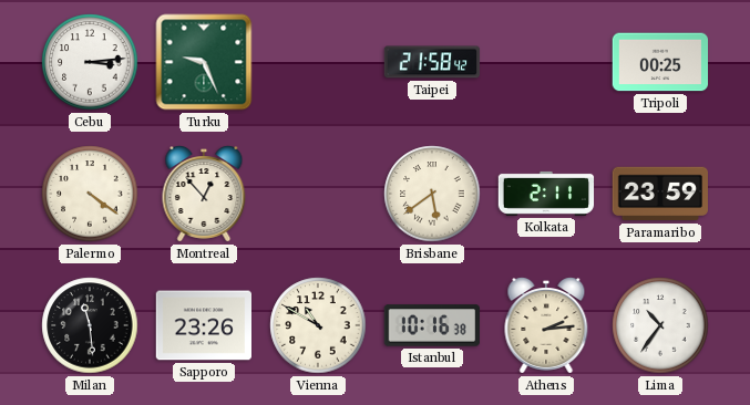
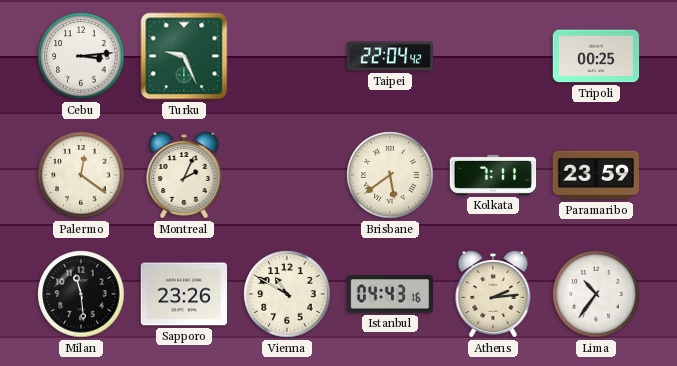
Taipei: 21:58 -> 22:04 (390, 56)
Palermo: 4:21 -> 12:21 (81, 175)
Montreal: 12:53 -> 2:04 (184, 176)
Kolkata: 2:11 -> 7:11 (493, 175)
Istanbul: 10:16 -> 04:43 (389, 294)
